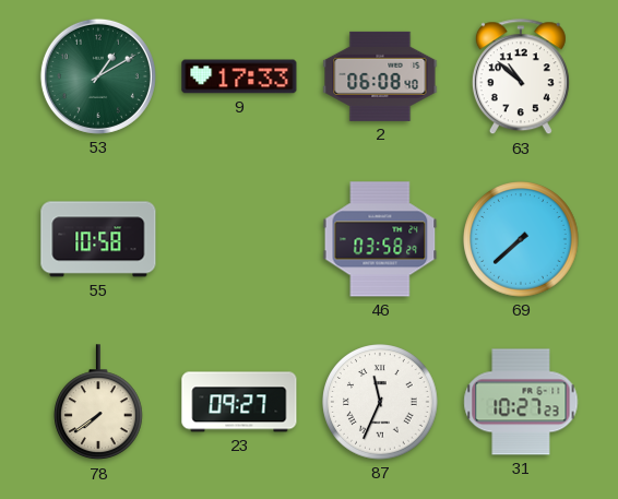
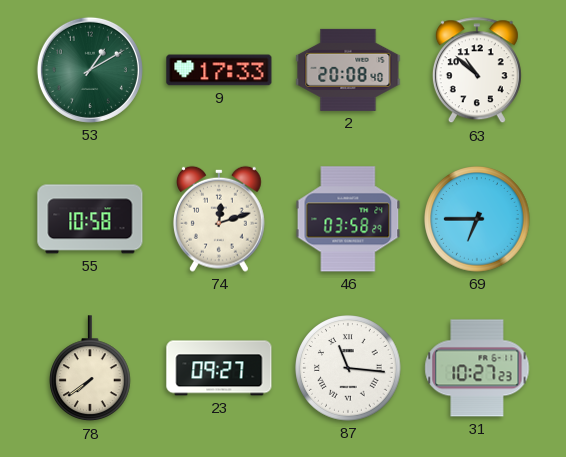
2: 06:08 -> 20:08 (348, 70)
74: none -> 12:12 (219, 219)
69: 7:38 -> 6:45 (477, 219)
87: 11:34 -> 11:16 (348, 368)
